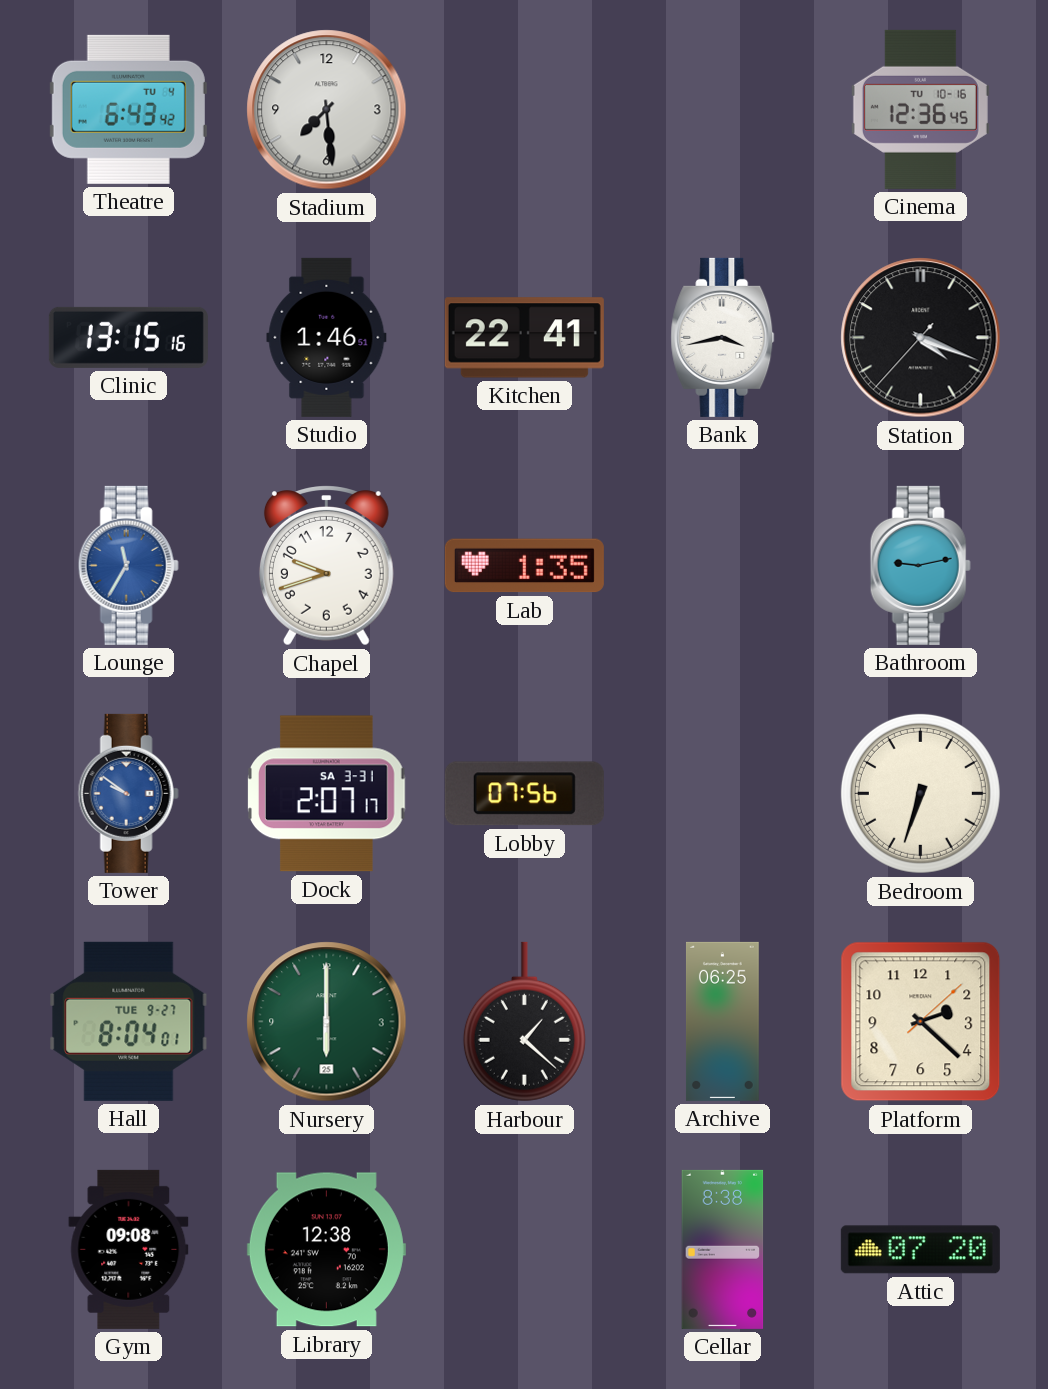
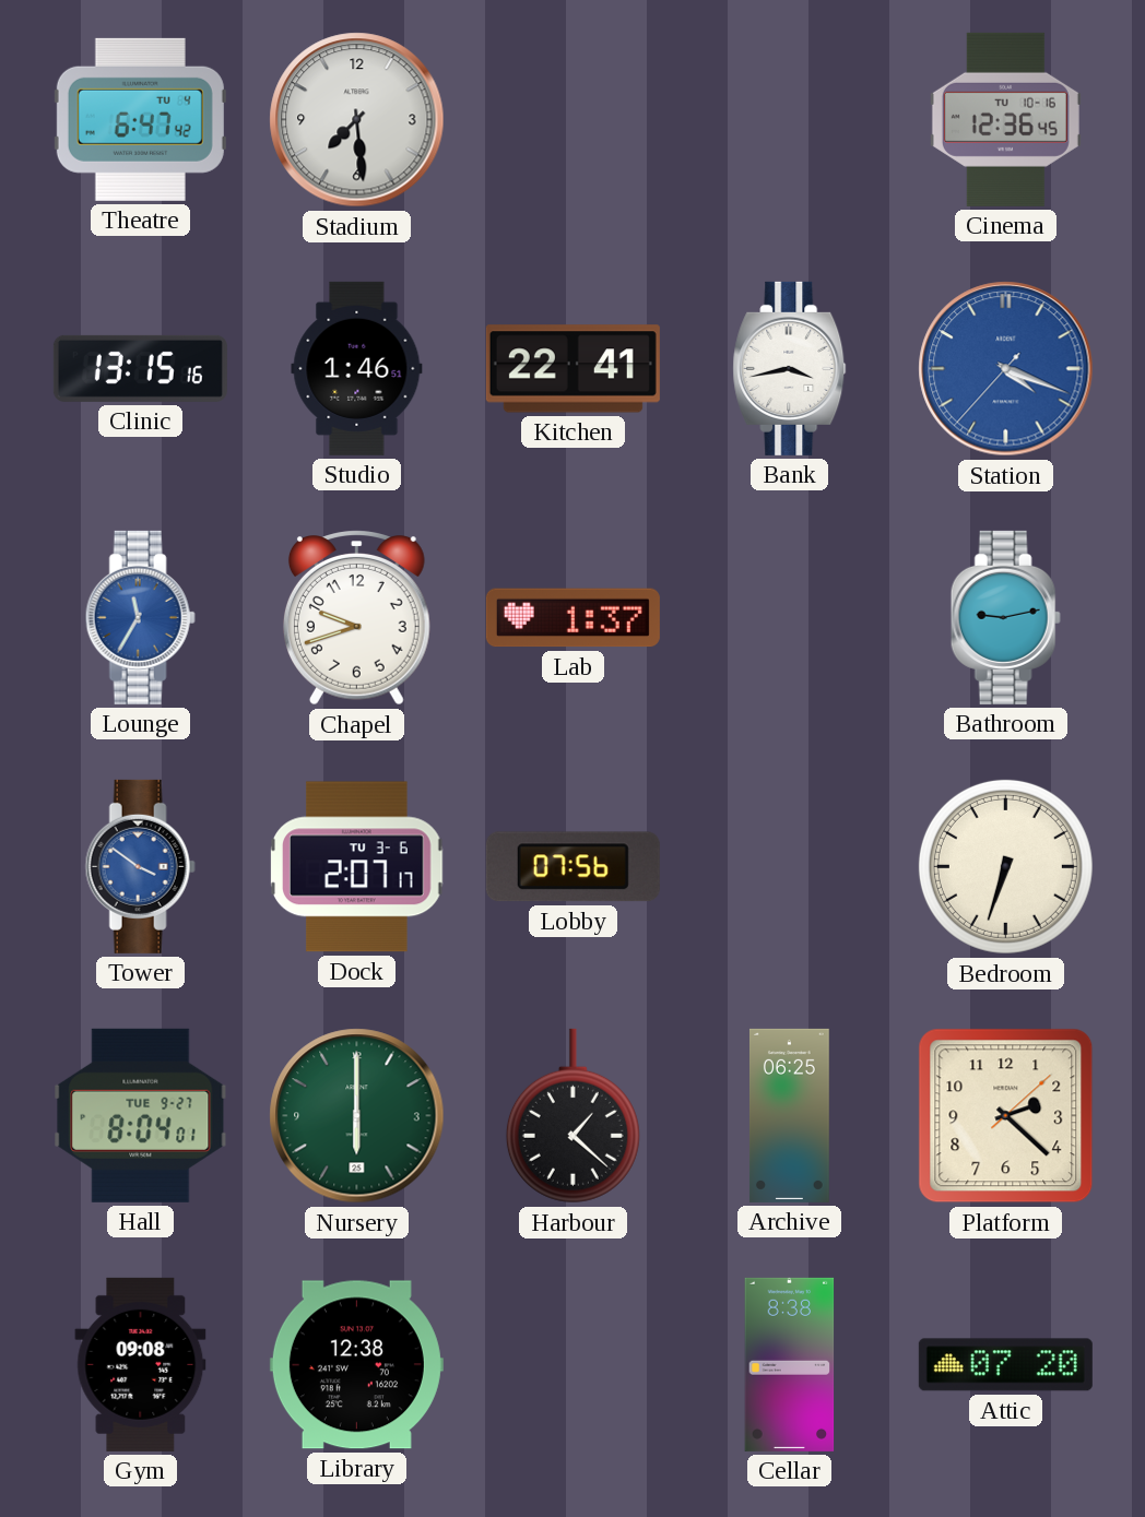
Theatre: 6:43 -> 6:47 (140, 119)
Station dial: black -> blue (1006, 369)
Lab: 1:35 -> 1:37 (572, 618)
Tower: 9:51 -> 3:51 (140, 866)
Dock date: SA 3-31 -> TU 3-6 (357, 867)
